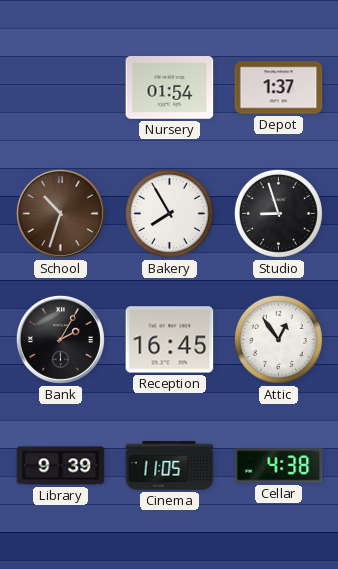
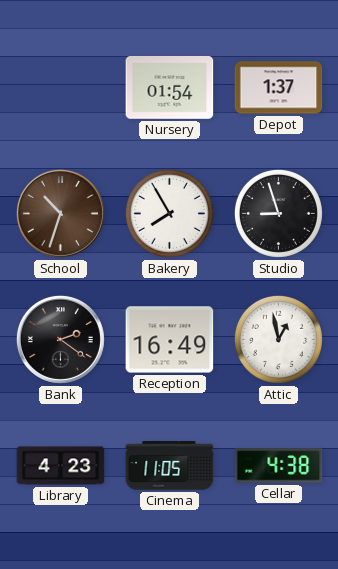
Bank: 2:05 -> 2:21 (60, 339)
Reception: 16:45 -> 16:49 (170, 340)
Attic: 12:54 -> 12:58 (278, 339)
Library: 9:39 -> 4:23 (61, 466)
